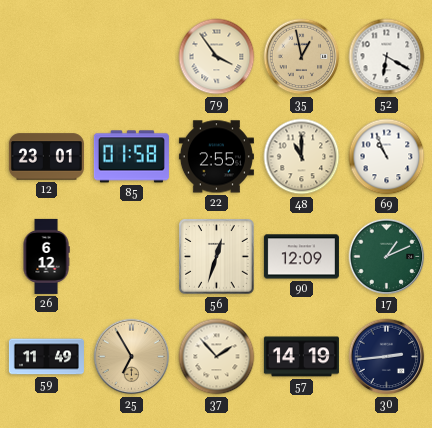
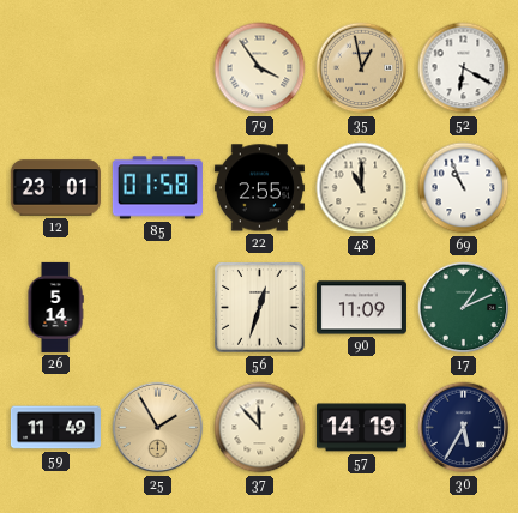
26: 6:12 -> 5:14 (55, 307)
90: 12:09 -> 11:09 (361, 308)
25: 6:55 -> 1:55 (158, 428)
37: 1:53 -> 11:53 (260, 428)
30: 2:44 -> 5:35 (464, 428)
